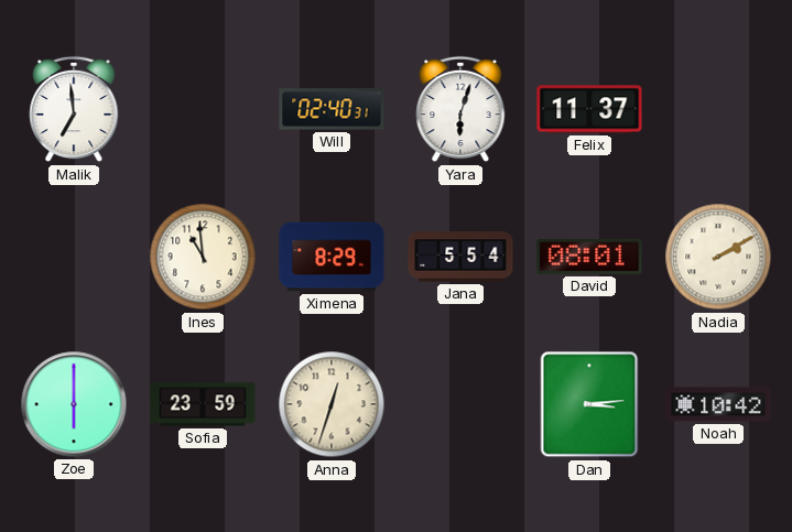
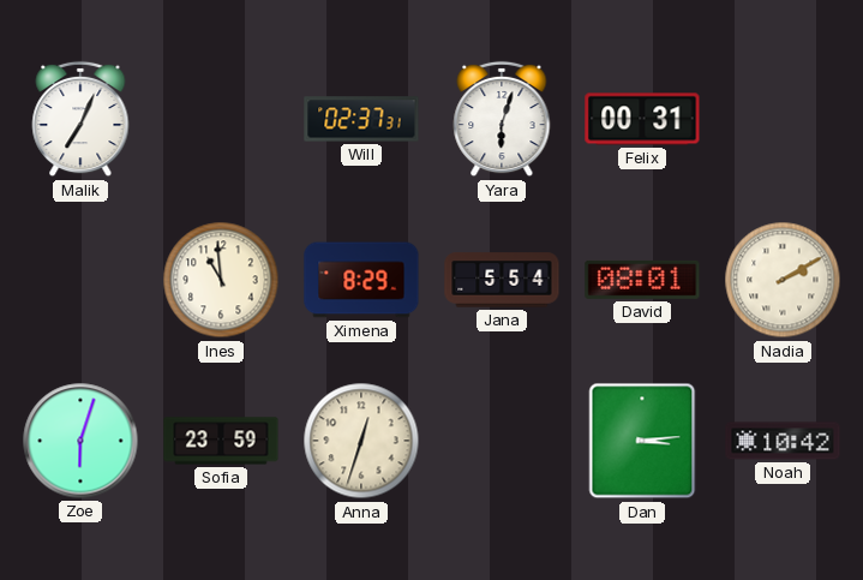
Malik: 6:59 -> 7:04 (80, 119)
Will: 02:40 -> 02:37 (361, 119)
Felix: 11:37 -> 00:31 (642, 119)
Zoe: 6:00 -> 6:03 (80, 441)
